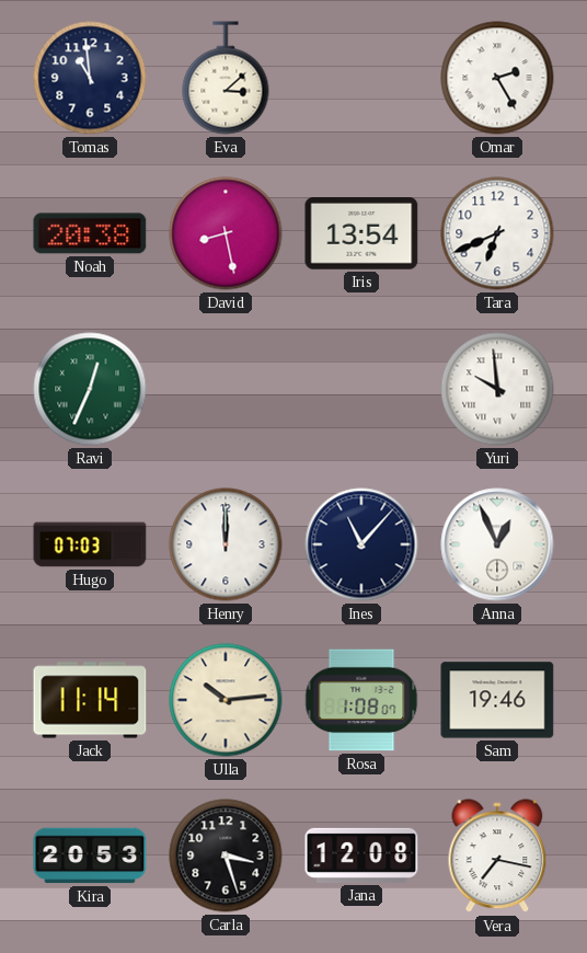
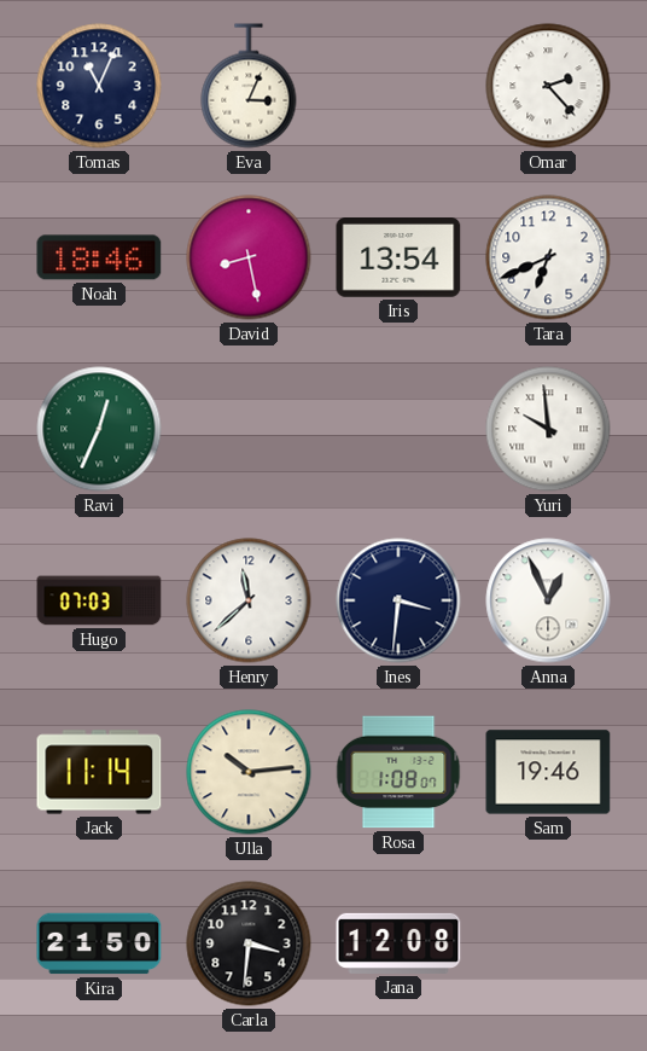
Tomas: 10:59 -> 11:04 (99, 86)
Eva: 3:08 -> 3:04 (249, 86)
Omar: 2:25 -> 2:23 (548, 86)
Noah: 20:38 -> 18:46 (99, 257)
Henry: 12:00 -> 11:38 (249, 600)
Ines: 11:07 -> 3:31 (398, 600)
Kira: 20:53 -> 21:50 (99, 943)
Carla: 3:27 -> 3:31 (249, 943)
Vera: 7:17 -> none (497, 857)
